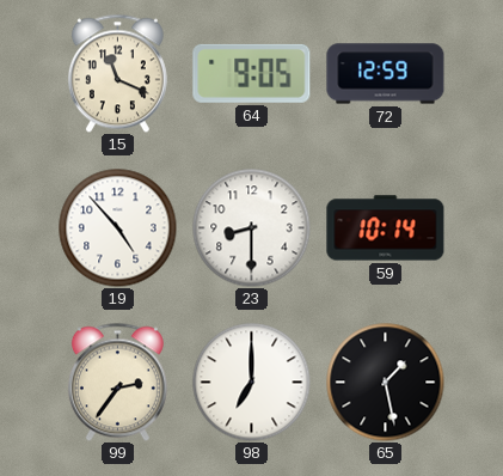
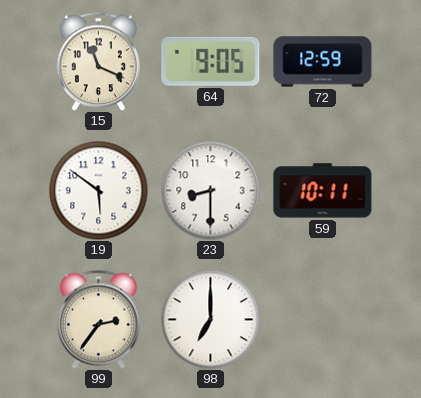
19: 4:53 -> 5:51 (99, 191)
59: 10:14 -> 10:11 (323, 191)
65: 1:28 -> none (386, 383)
